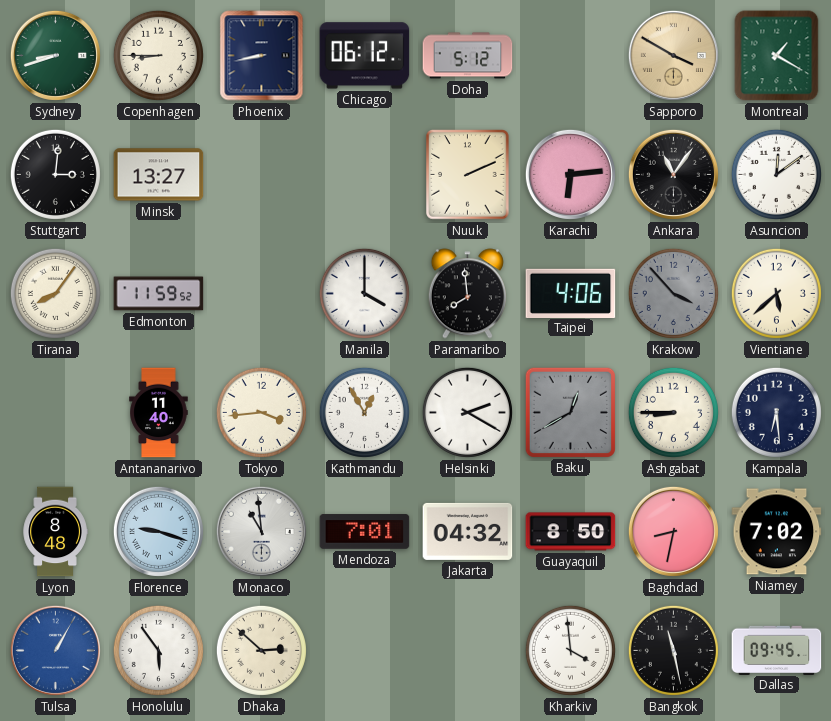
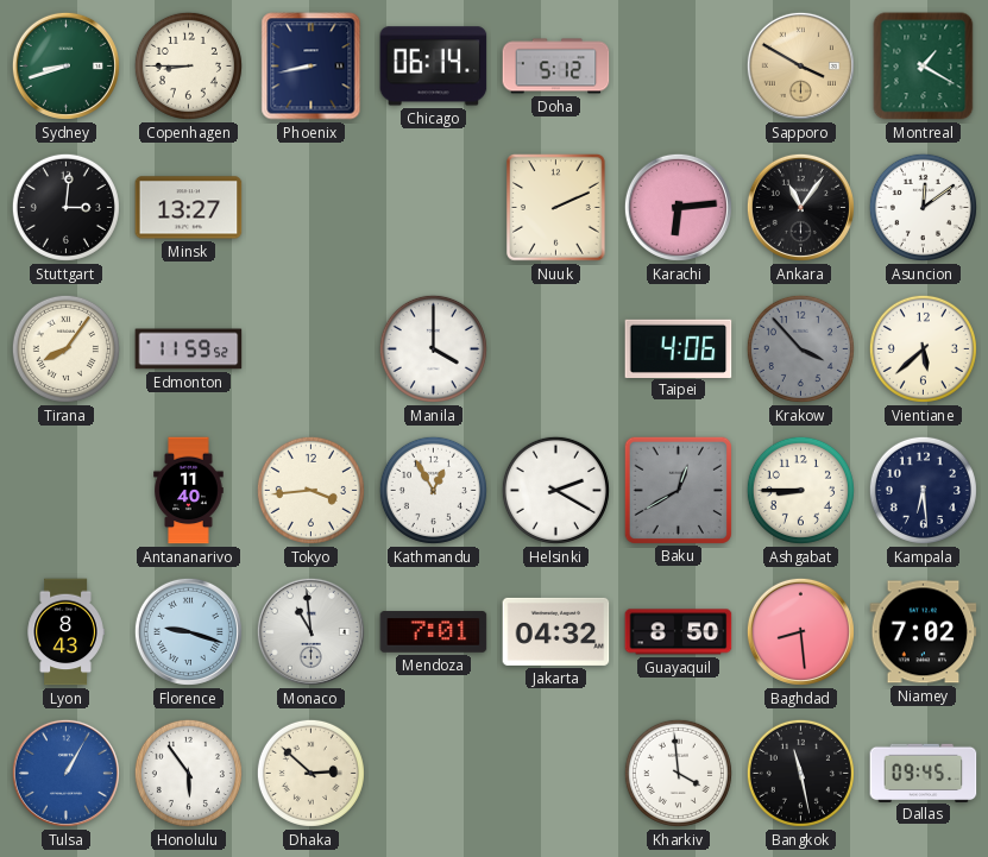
Chicago: 06:12 -> 06:14 (434, 67)
Paramaribo: 7:59 -> none (467, 294)
Lyon: 8:48 -> 8:43 (65, 632)
Baghdad: 8:32 -> 8:29 (800, 631)
